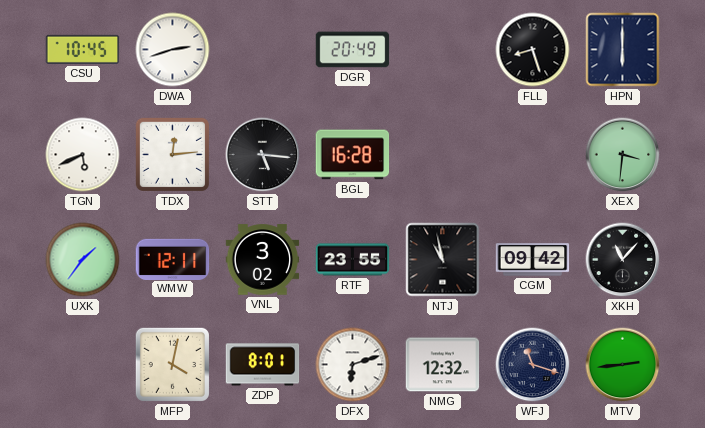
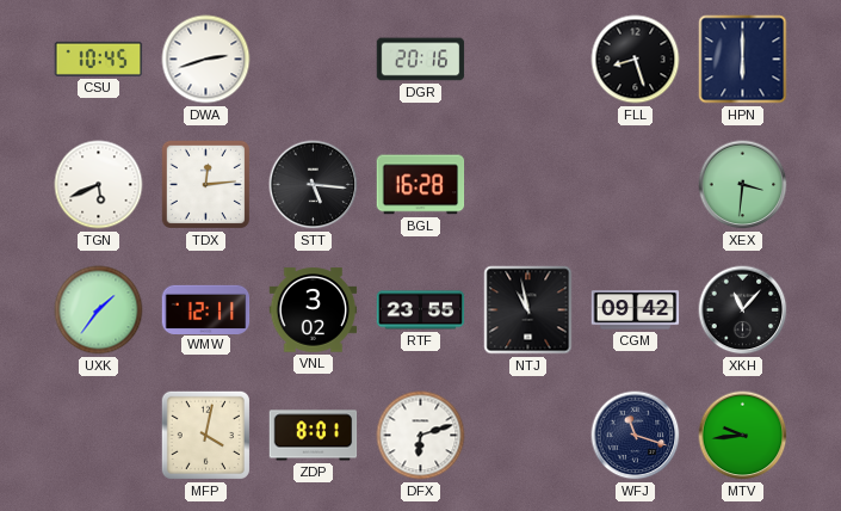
DGR: 20:49 -> 20:16 (421, 60)
NMG: 12:32 -> none (443, 365)
MTV: 2:44 -> 9:44 (743, 436)
